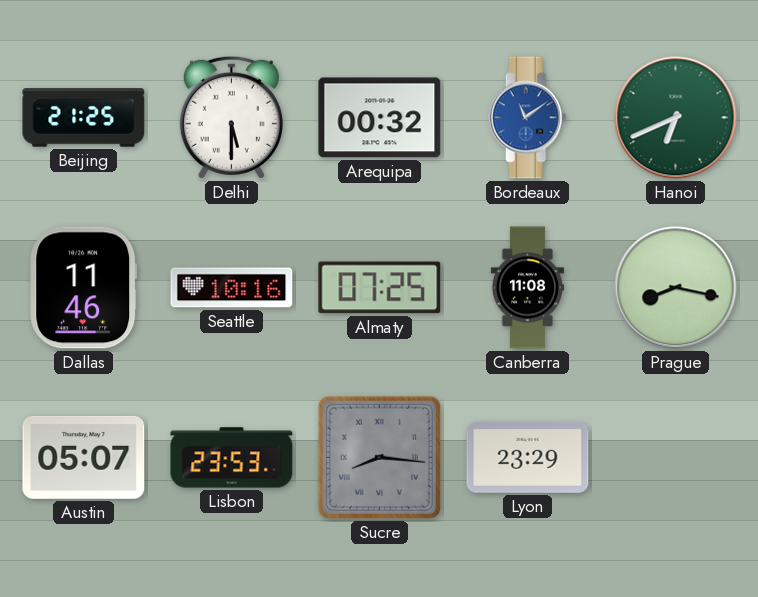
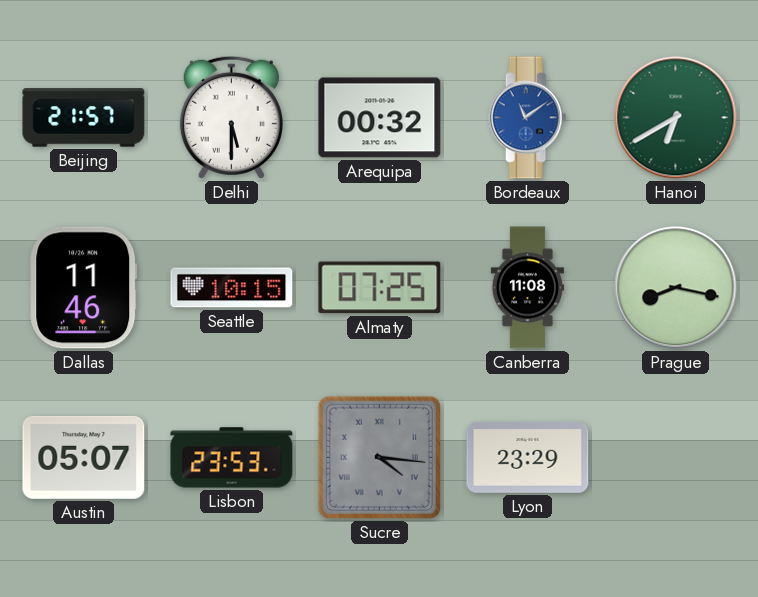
Beijing: 21:25 -> 21:57 (84, 118)
Hanoi: 6:41 -> 6:40 (676, 118)
Seattle: 10:16 -> 10:15 (232, 288)
Sucre: 8:16 -> 4:16 (379, 457)
